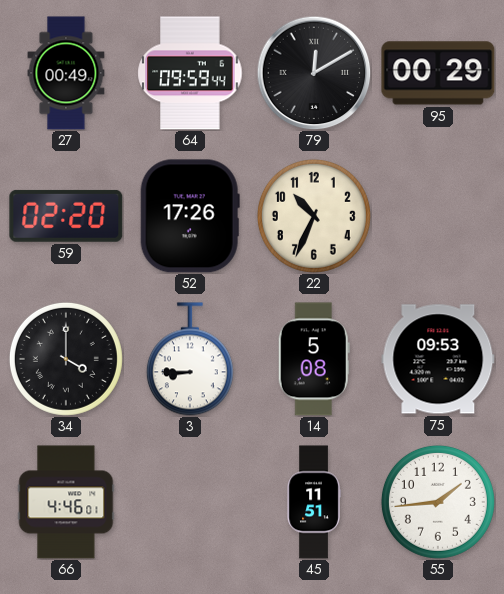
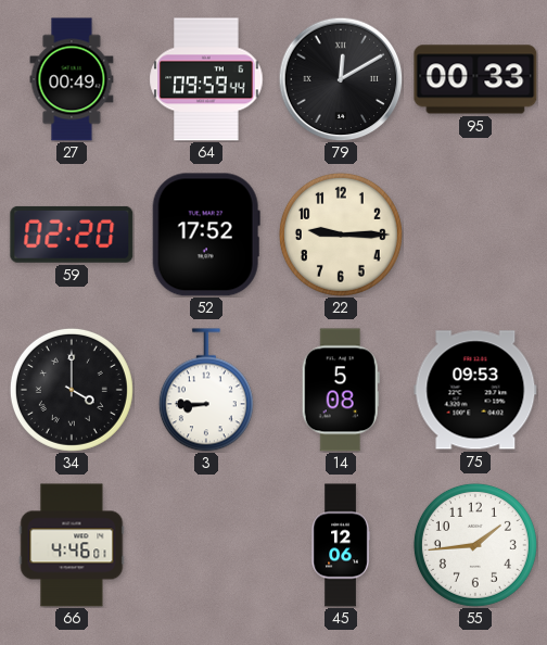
95: 00:29 -> 00:33 (475, 79)
52: 17:26 -> 17:52 (206, 235)
22: 10:34 -> 9:15 (341, 235)
45: 11:51 -> 12:06 (341, 545)
